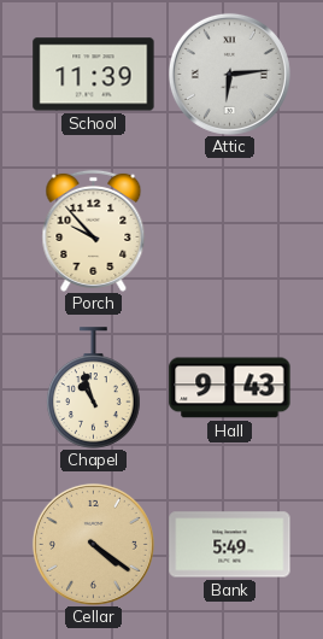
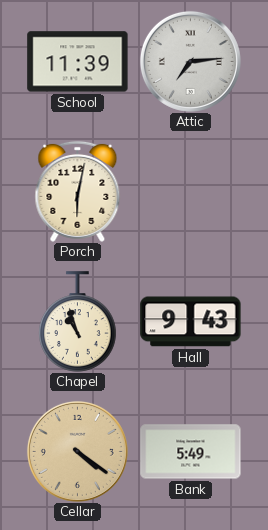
Attic: 6:14 -> 7:14 (190, 61)
Porch: 9:53 -> 6:02 (78, 191)
